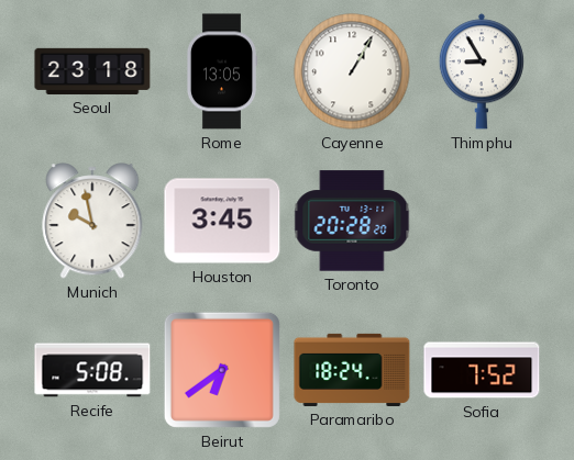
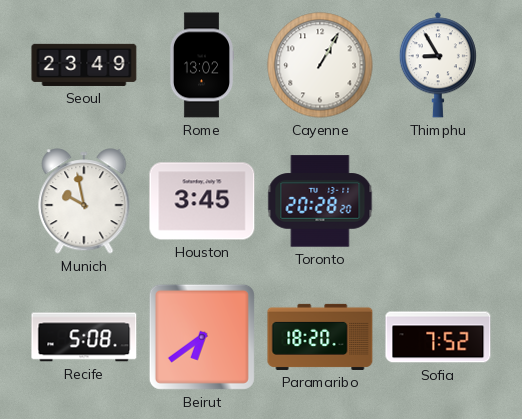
Seoul: 23:18 -> 23:49 (84, 65)
Rome: 13:05 -> 13:02 (201, 65)
Paramaribo: 18:24 -> 18:20 (320, 337)
